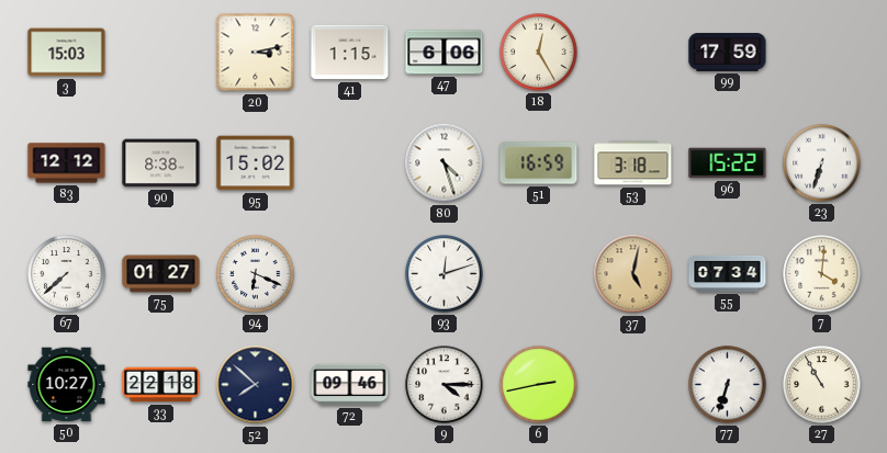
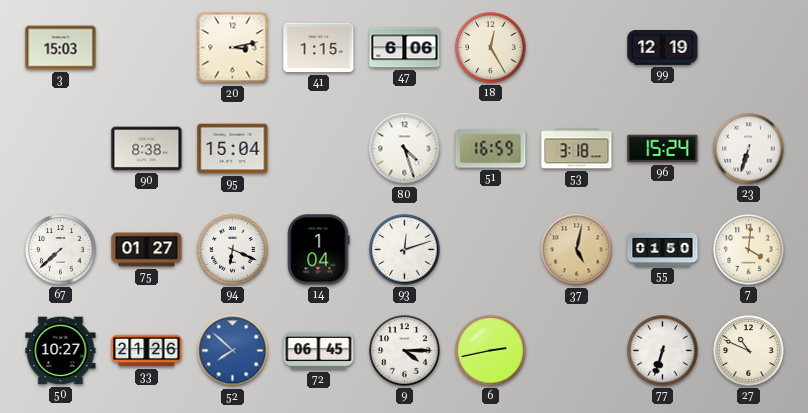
99: 17:59 -> 12:19 (663, 48)
83: 12:12 -> none (67, 163)
95: 15:02 -> 15:04 (233, 149)
96: 15:22 -> 15:24 (663, 149)
14: none -> 1:04 (319, 250)
55: 07:34 -> 01:50 (663, 249)
33: 22:18 -> 21:26 (147, 351)
52 dial: navy -> blue (233, 351)
72: 09:46 -> 06:45 (319, 351)
27: 10:55 -> 10:49 (749, 351)
